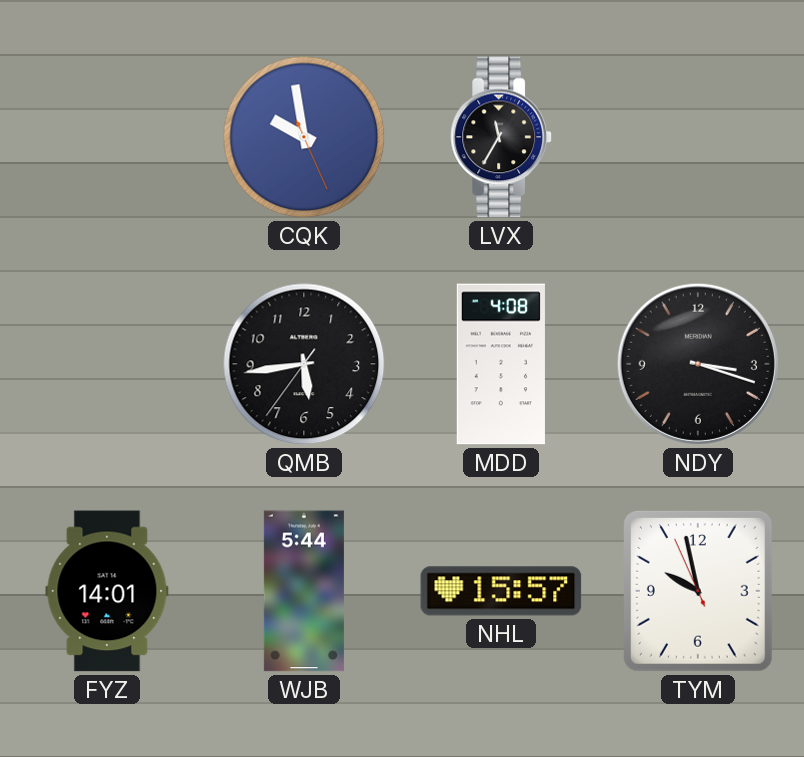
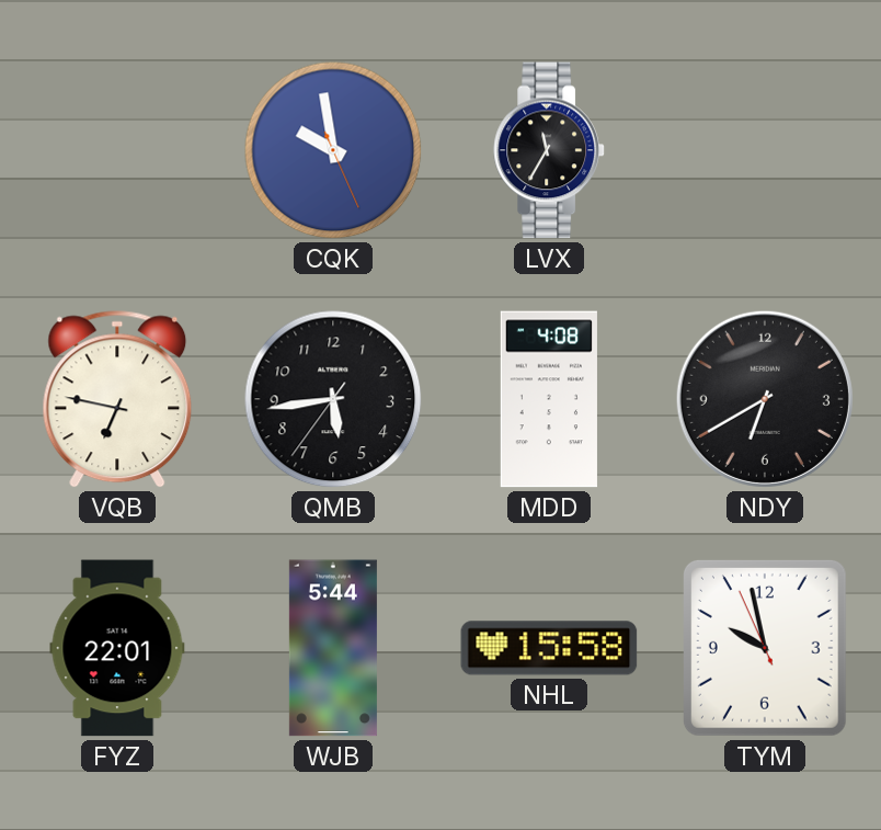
VQB: none -> 6:47 (117, 399)
NDY: 3:18 -> 6:40 (765, 399)
FYZ: 14:01 -> 22:01 (117, 648)
NHL: 15:57 -> 15:58 (549, 648)
